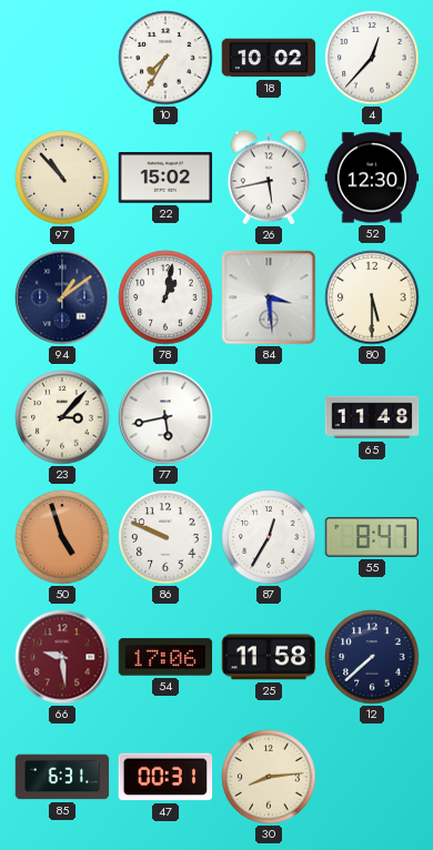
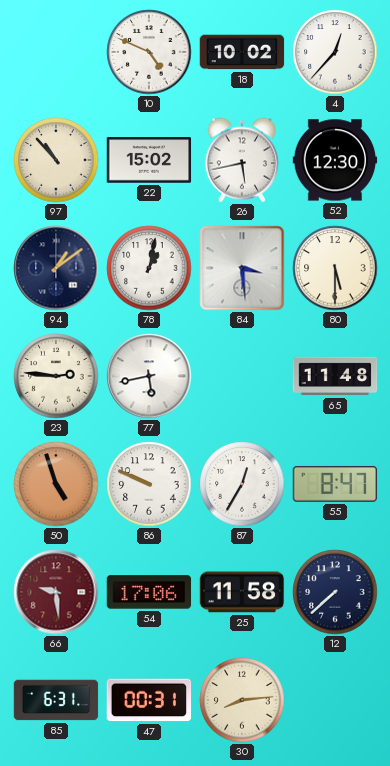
10: 7:35 -> 4:49 (149, 52)
23: 3:07 -> 2:46 (56, 376)
